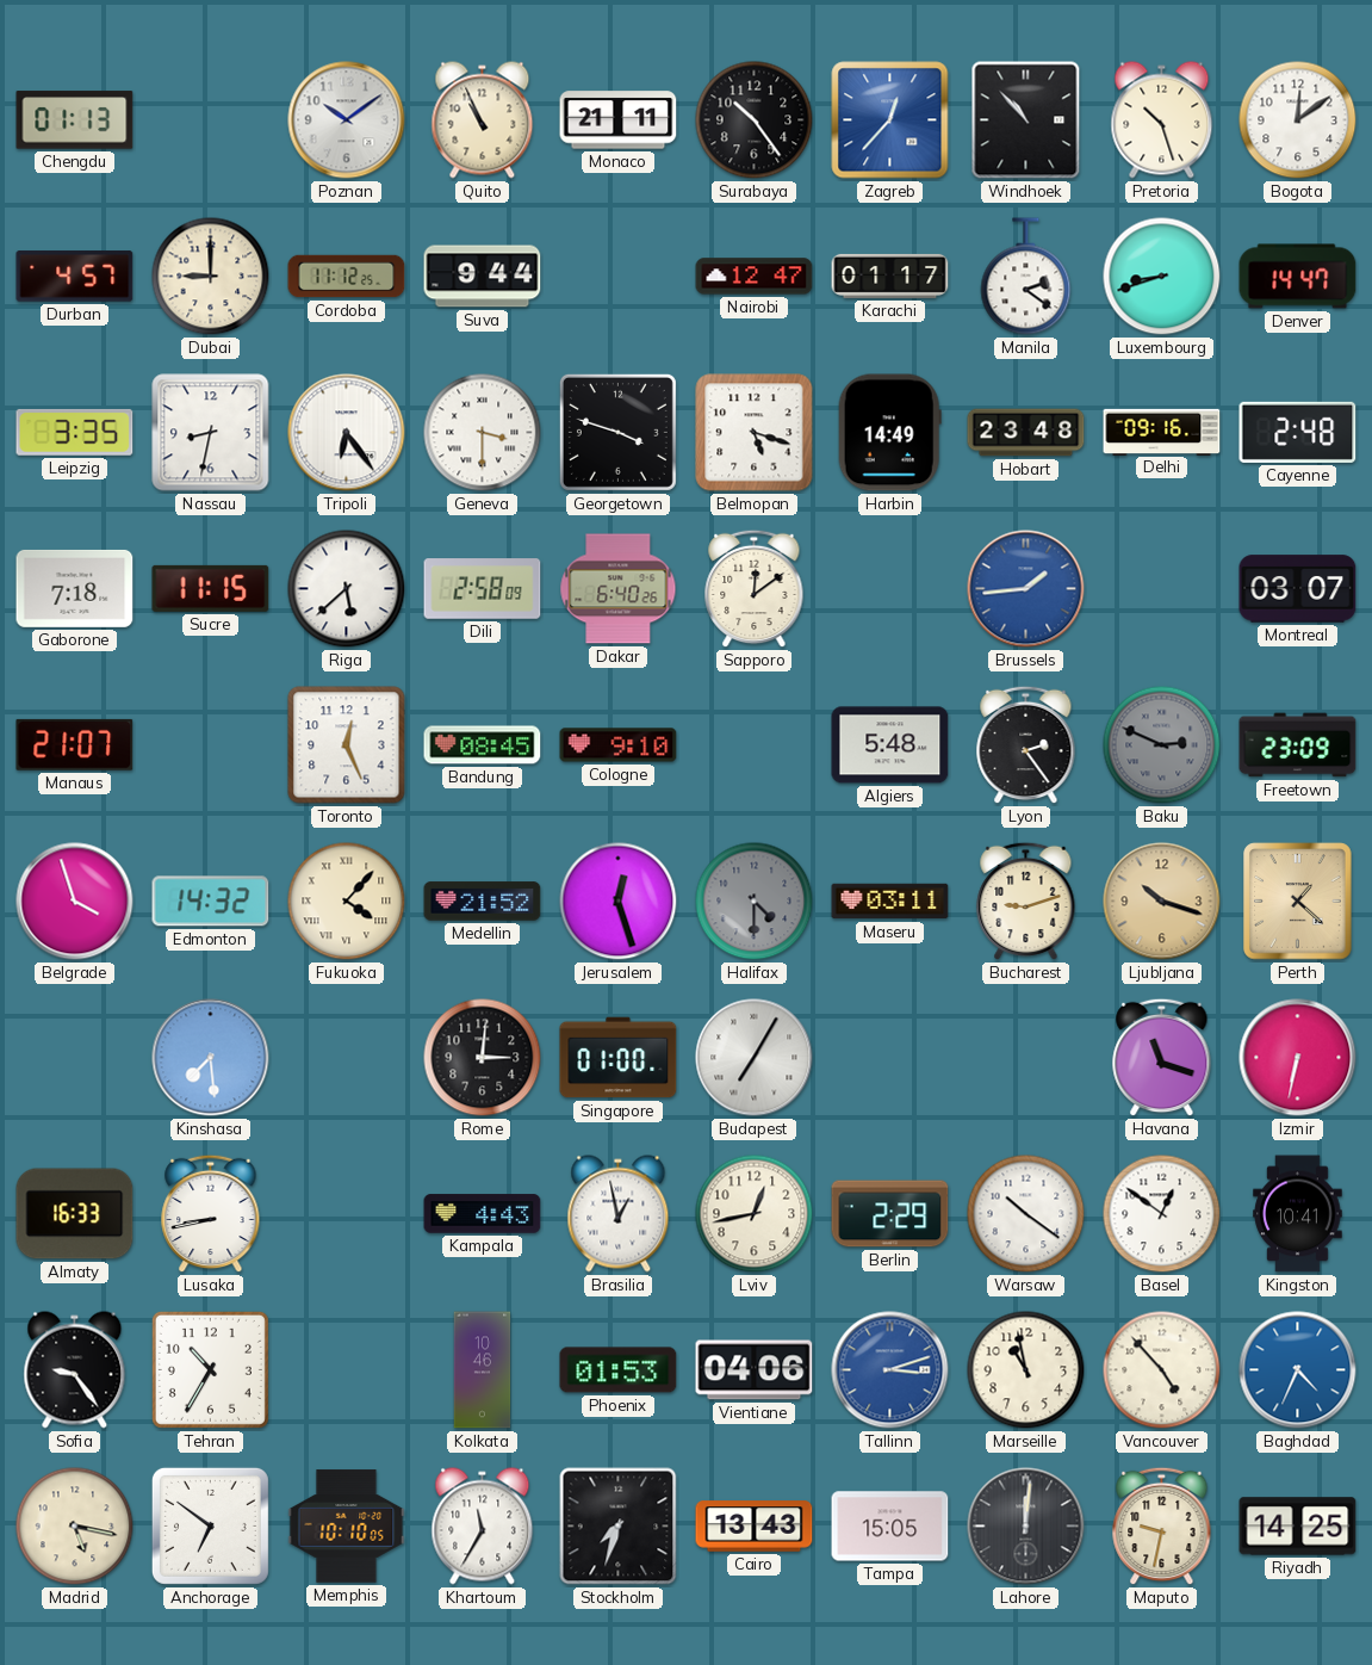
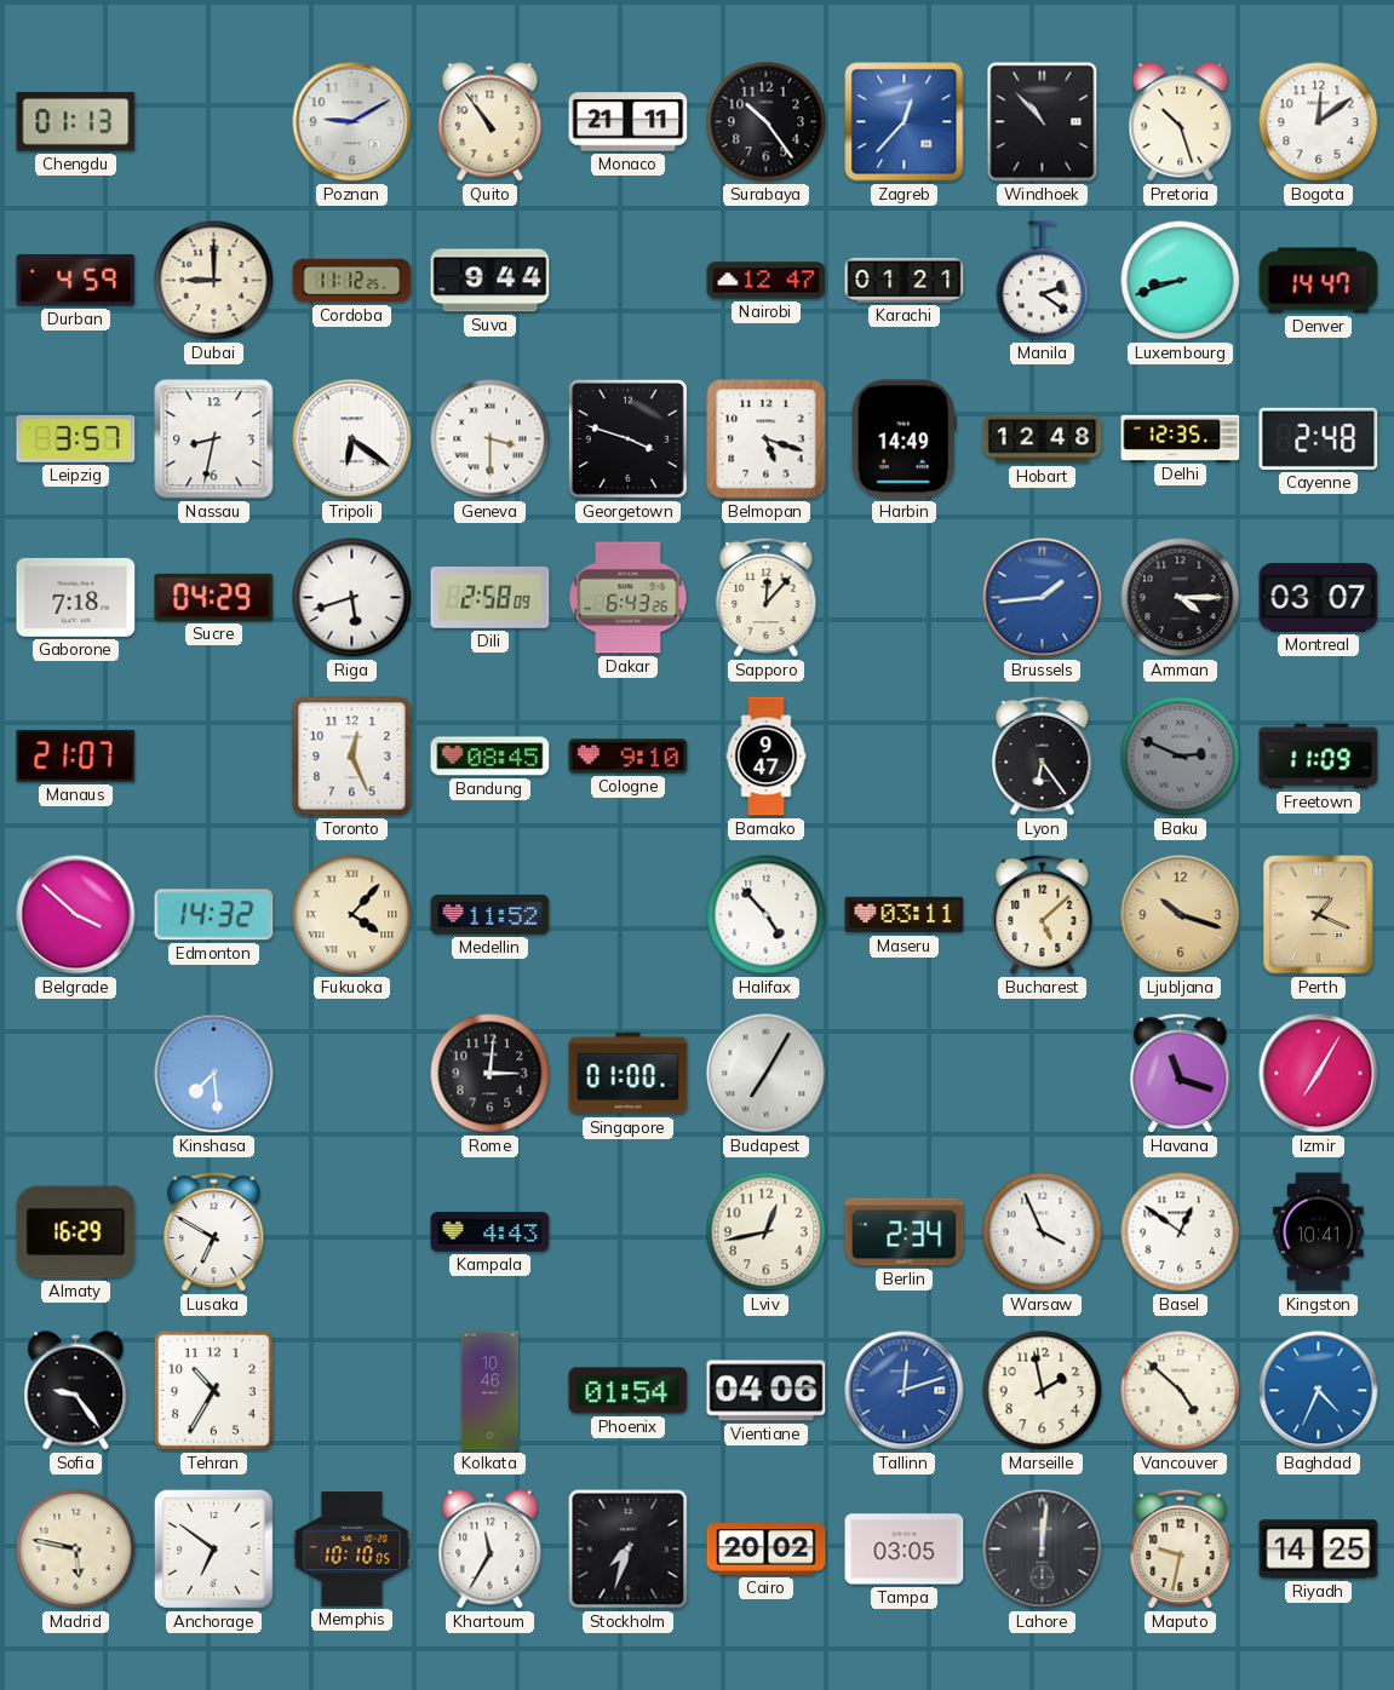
Poznan: 10:09 -> 9:10 (352, 122)
Quito: 10:56 -> 10:54 (491, 122)
Durban: 4:57 -> 4:59 (76, 281)
Karachi: 01:17 -> 01:21 (905, 280)
Leipzig: 3:35 -> 3:57 (76, 438)
Tripoli: 6:24 -> 6:21 (352, 439)
Hobart: 23:48 -> 12:48 (1043, 439)
Delhi: 09:16 -> 12:35 (1181, 438)
Sucre: 11:15 -> 04:29 (214, 597)
Riga: 5:38 -> 5:42 (352, 598)
Dakar: 6:40 -> 6:43 (629, 598)
Sapporo: 12:09 -> 12:07 (767, 598)
Amman: none -> 4:15 (1181, 598)
Bamako: none -> 9:47 (767, 757)
Algiers: 5:48 -> none (890, 745)
Lyon: 2:24 -> 6:24 (1043, 757)
Freetown: 23:09 -> 11:09 (1319, 757)
Belgrade: 3:57 -> 3:52 (76, 915)
Medellin: 21:52 -> 11:52 (491, 915)
Jerusalem: 12:27 -> none (619, 902)
Halifax: 4:30 -> 4:53 (767, 915)
Halifax dial: grey -> white (767, 915)
Bucharest: 9:12 -> 5:08 (1043, 915)
Perth: 1:22 -> 1:19 (1319, 915)
Izmir: 6:32 -> 7:05 (1319, 1074)
Almaty: 16:33 -> 16:29 (76, 1232)
Lusaka: 8:43 -> 6:50 (214, 1232)
Brasilia: 12:58 -> none (619, 1214)
Berlin: 2:29 -> 2:34 (905, 1232)
Warsaw: 10:21 -> 3:56 (1043, 1232)
Phoenix: 01:53 -> 01:54 (629, 1391)
Tallinn: 3:12 -> 12:12 (905, 1391)
Marseille: 10:58 -> 1:58 (1043, 1391)
Vancouver: 4:53 -> 4:52 (1181, 1391)
Madrid: 5:17 -> 5:47 (76, 1550)
Cairo: 13:43 -> 20:02 (767, 1550)
Tampa: 15:05 -> 03:05 (905, 1550)
